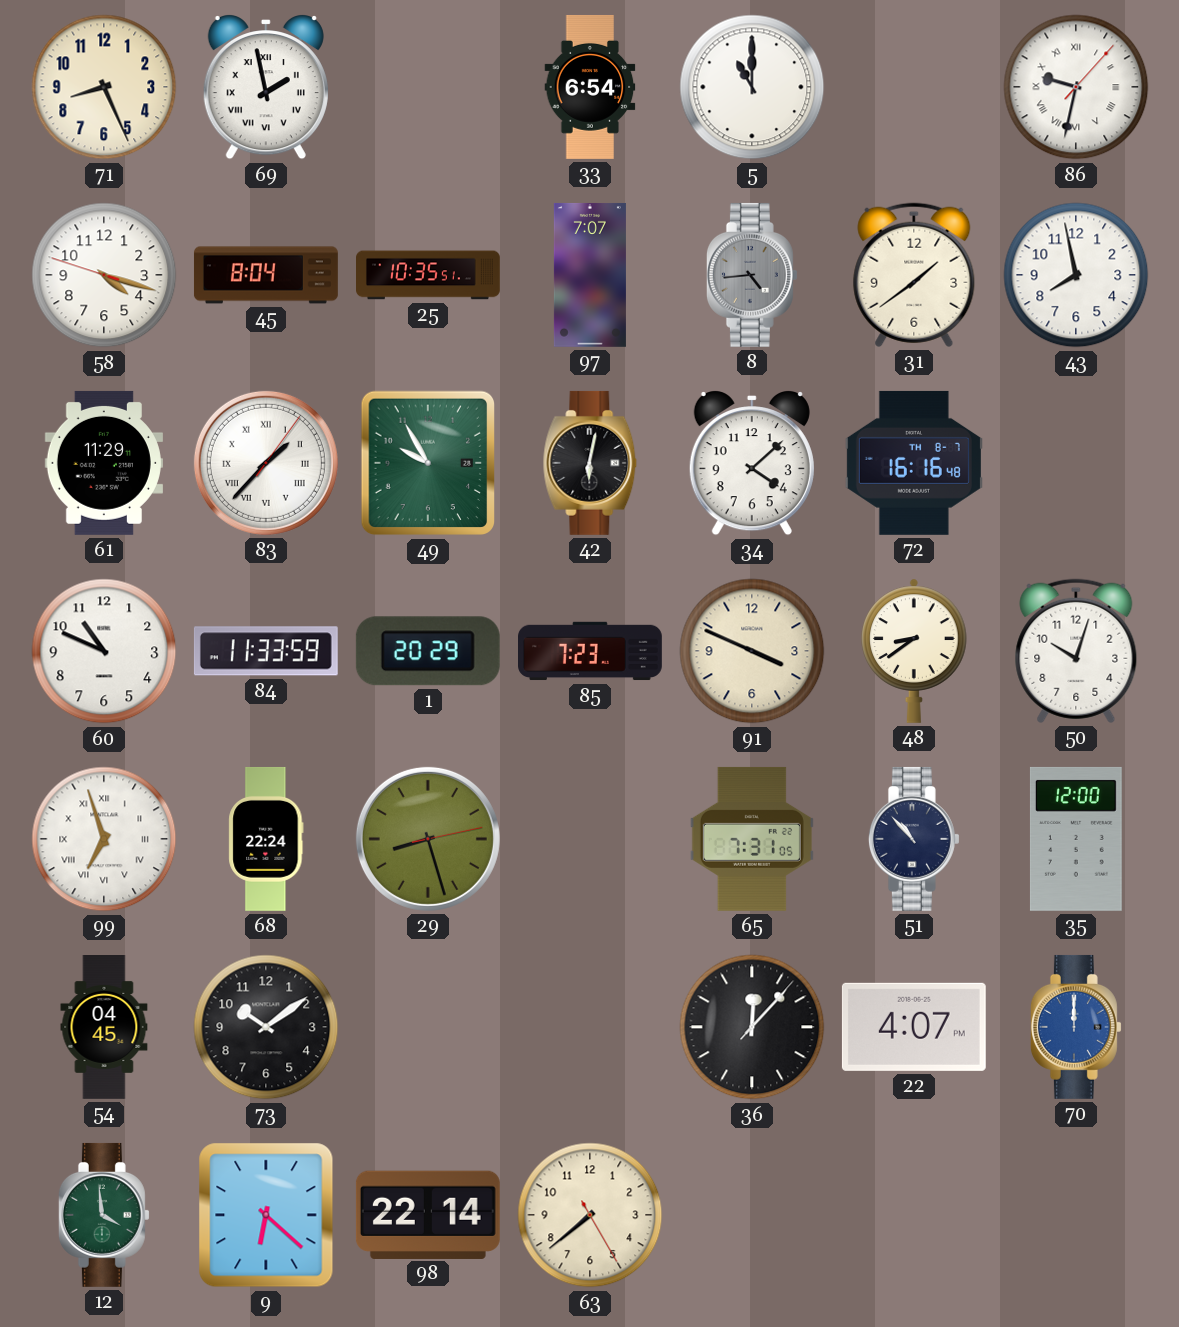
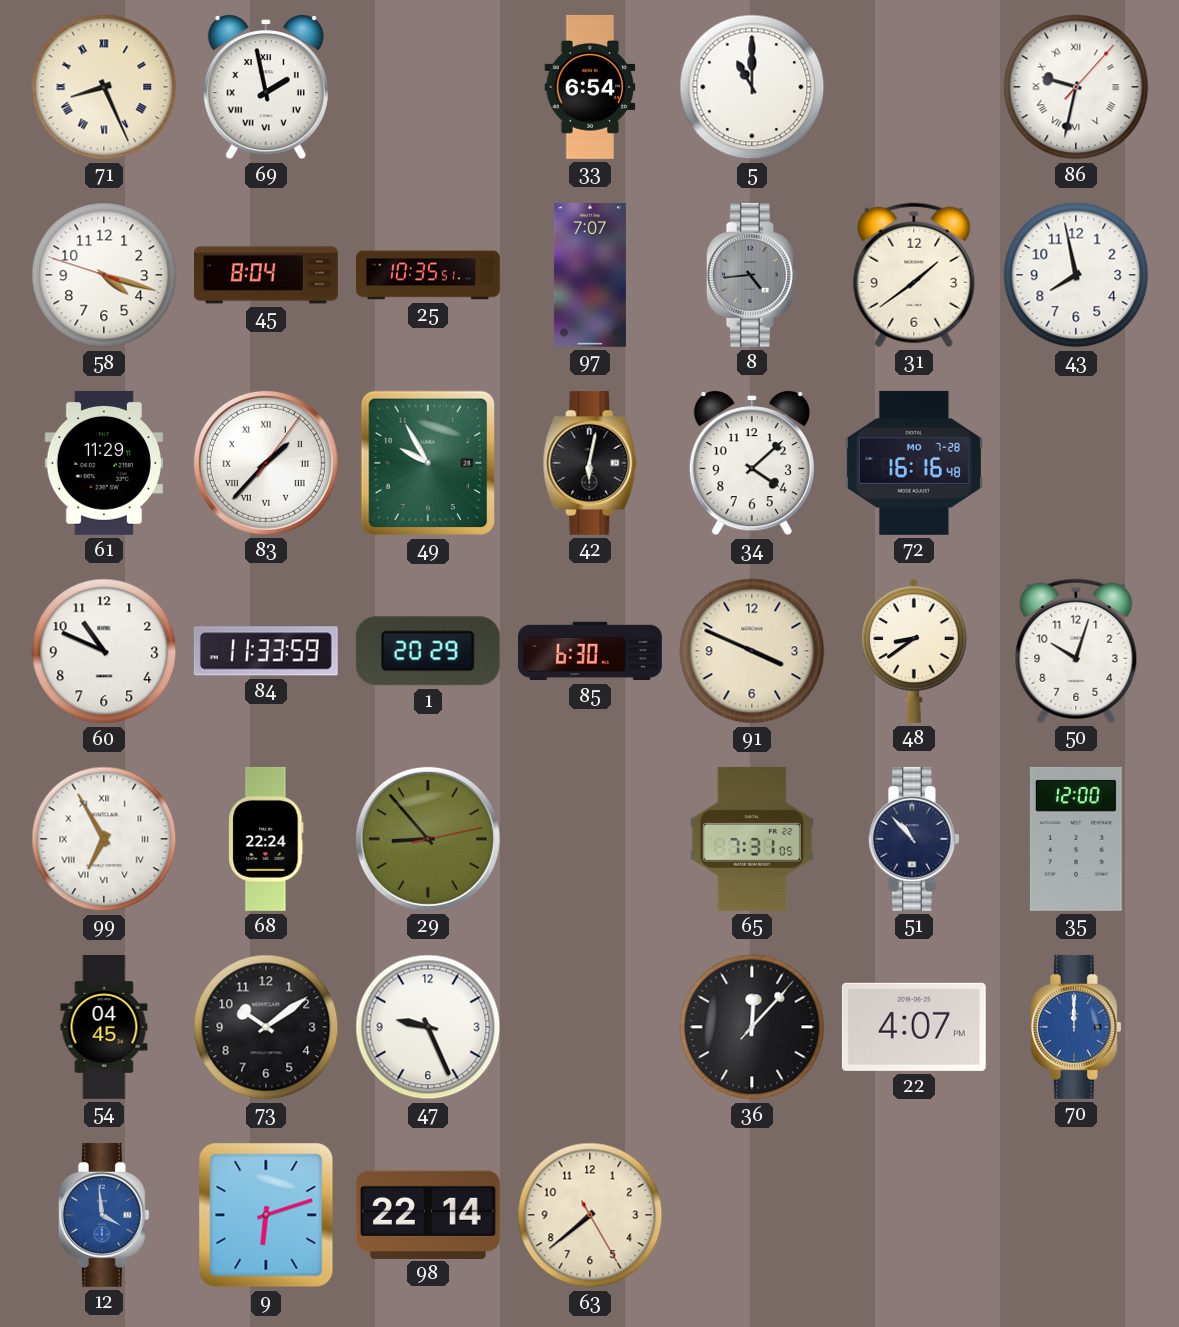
71 numerals: Arabic -> Roman (104, 87)
72 date: TH 8-7 -> MO 7-28 (914, 463)
85: 7:23 -> 6:30 (591, 651)
99: 6:57 -> 6:55 (104, 839)
29: 8:27 -> 8:53 (428, 839)
47: none -> 9:26 (428, 1027)
12 dial: green -> blue (104, 1215)
9: 6:22 -> 6:12 (266, 1215)
